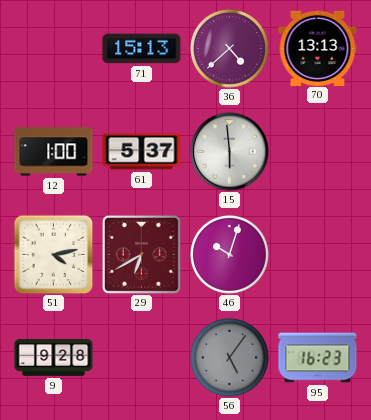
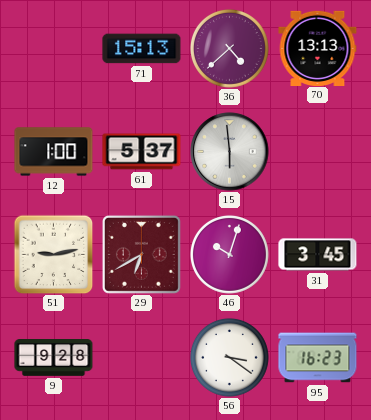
51: 4:13 -> 9:13 (53, 254)
31: none -> 3:45 (318, 255)
56: 5:06 -> 3:21 (229, 357)
56 dial: grey -> white (229, 357)
